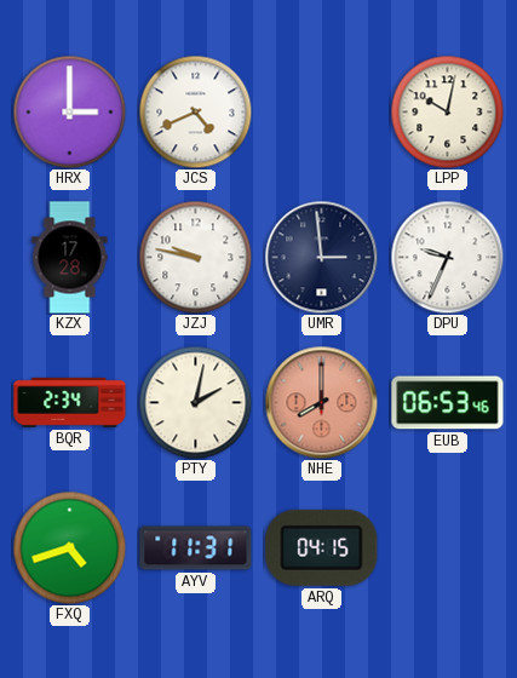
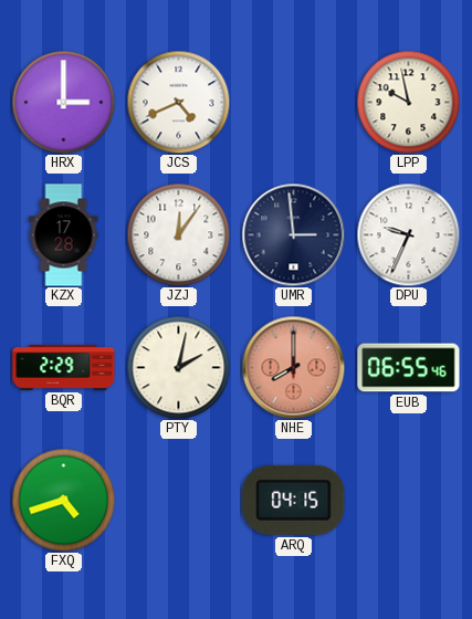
LPP: 10:02 -> 9:58 (408, 102)
JZJ: 9:47 -> 12:06 (178, 234)
BQR: 2:34 -> 2:29 (64, 367)
EUB: 06:53 -> 06:55 (409, 368)
AYV: 11:31 -> none (196, 548)
